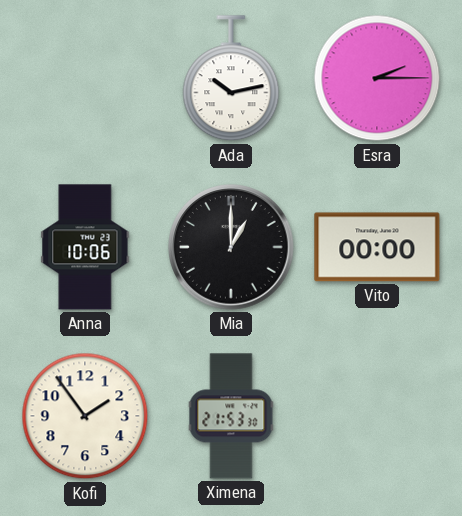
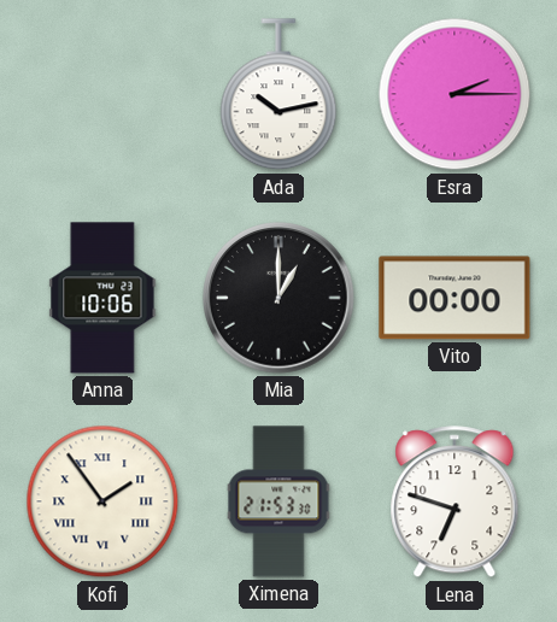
Kofi numerals: Arabic -> Roman (102, 501)
Lena: none -> 6:48 (455, 503)
